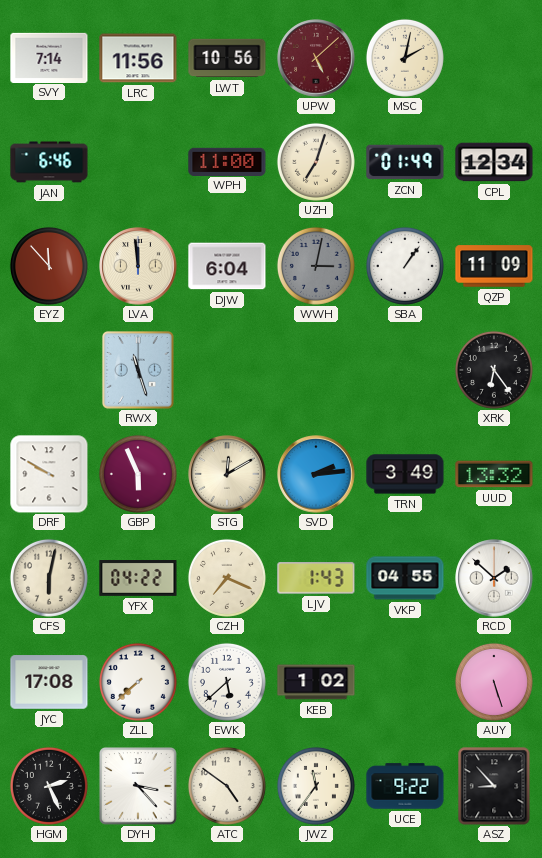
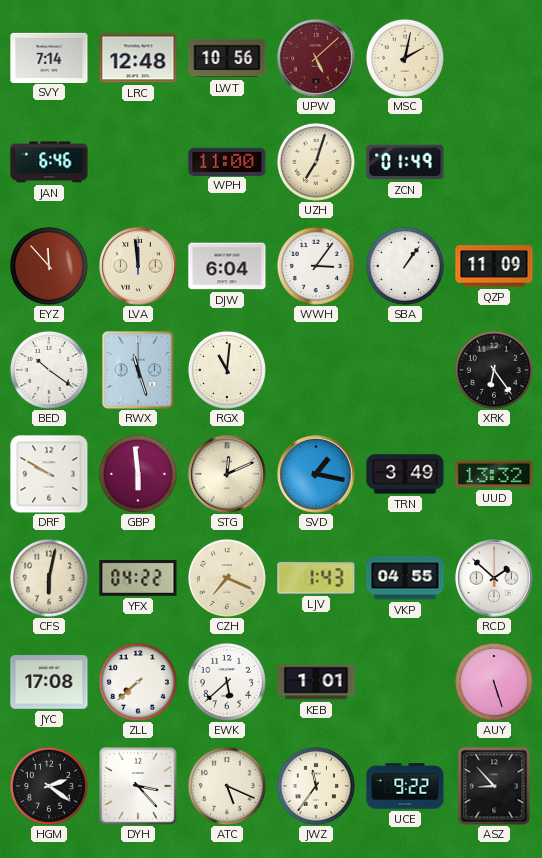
LRC: 11:56 -> 12:48 (138, 58)
CPL: 12:34 -> none (494, 162)
WWH: 3:02 -> 3:06 (316, 266)
WWH dial: grey -> white (316, 266)
BED: none -> 10:21 (49, 370)
RGX: none -> 11:01 (227, 370)
GBP: 5:56 -> 5:59 (138, 474)
STG: 12:10 -> 12:11 (227, 474)
SVD: 2:14 -> 1:17 (316, 474)
KEB: 1:02 -> 1:01 (316, 682)
HGM: 2:26 -> 2:21 (49, 786)
ATC: 4:51 -> 5:19 (227, 786)
